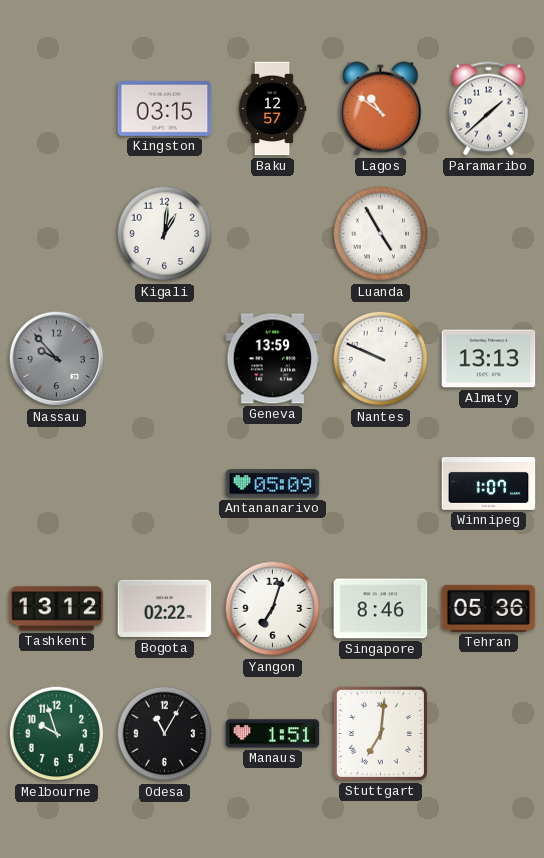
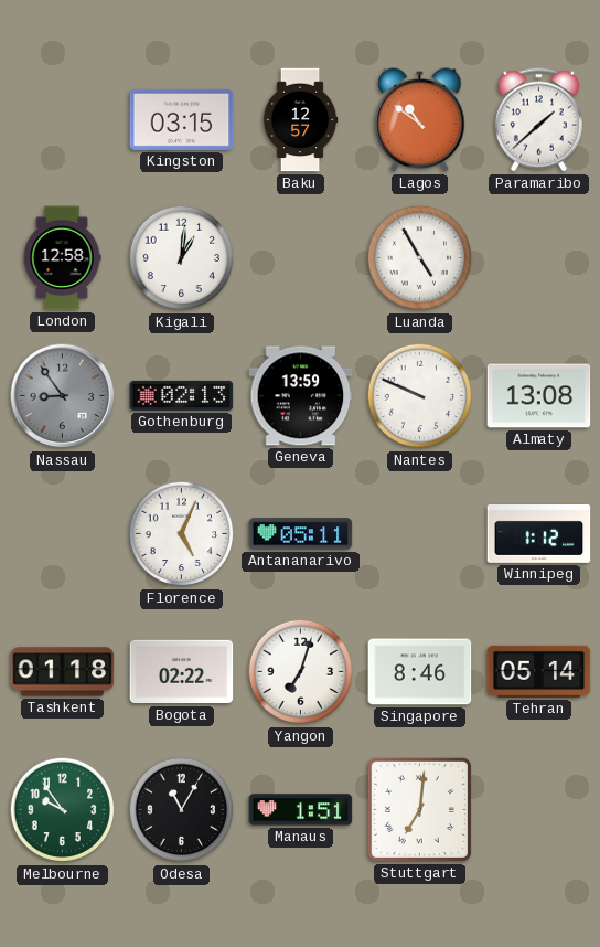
London: none -> 12:58 (62, 258)
Nassau: 9:53 -> 8:54 (63, 396)
Gothenburg: none -> 02:13 (182, 395)
Almaty: 13:13 -> 13:08 (539, 396)
Florence: none -> 5:04 (182, 534)
Antananarivo: 05:09 -> 05:11 (301, 534)
Winnipeg: 1:07 -> 1:12 (539, 534)
Tashkent: 13:12 -> 01:18 (63, 672)
Tehran: 05:36 -> 05:14 (539, 671)
Melbourne: 9:57 -> 9:54 (63, 810)
